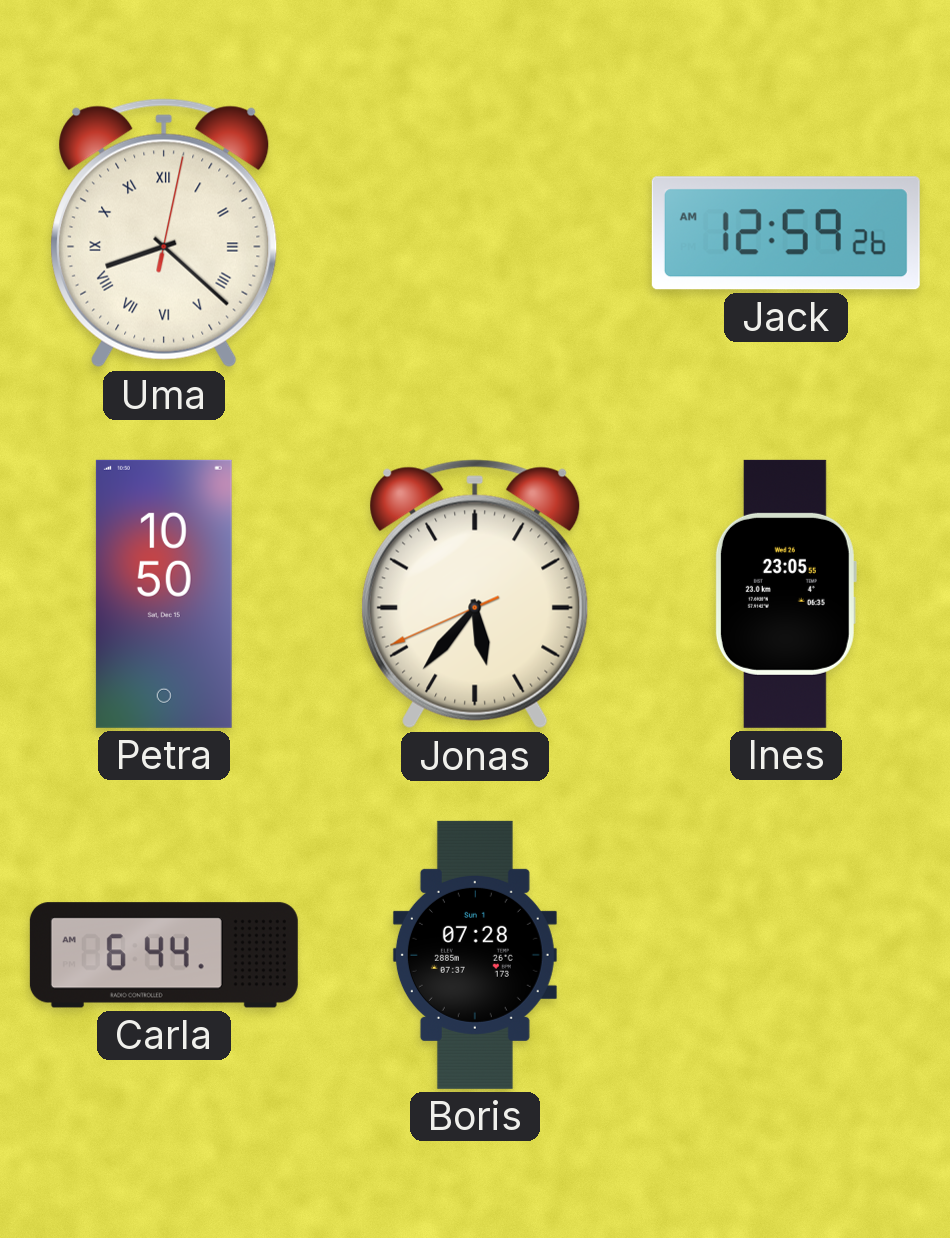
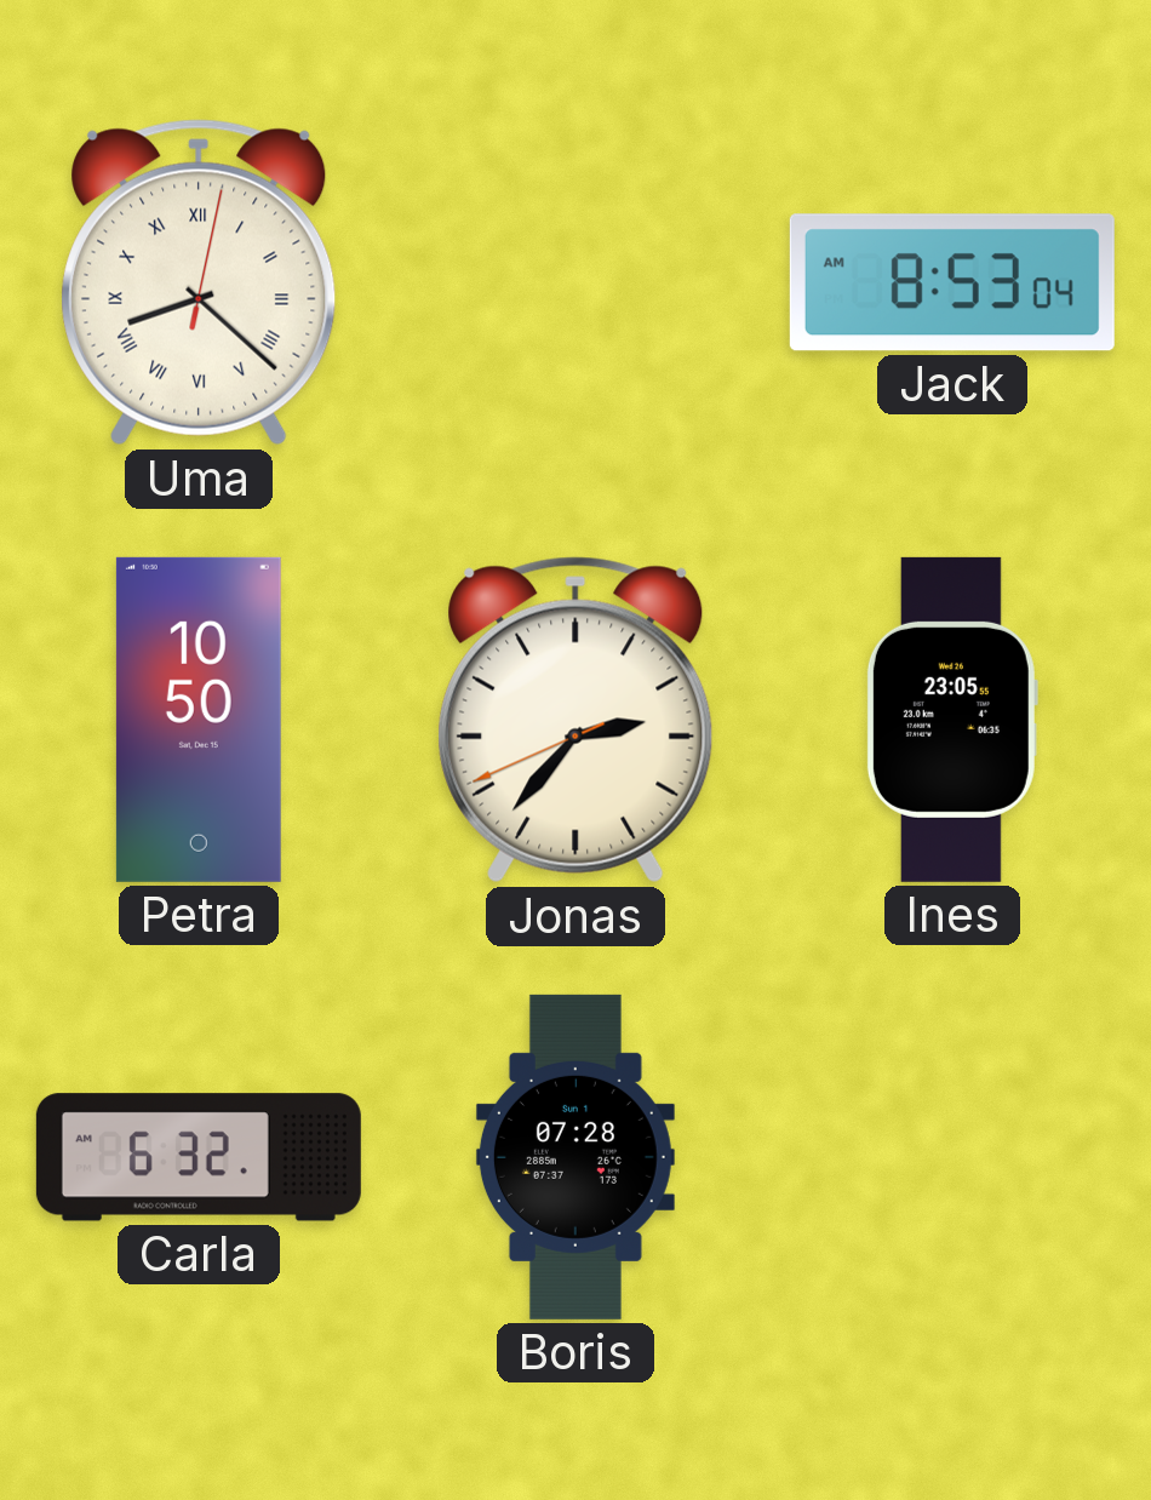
Jack: 12:59 -> 8:53 (952, 282)
Jonas: 5:36 -> 2:36 (575, 720)
Carla: 6:44 -> 6:32 (199, 1157)
